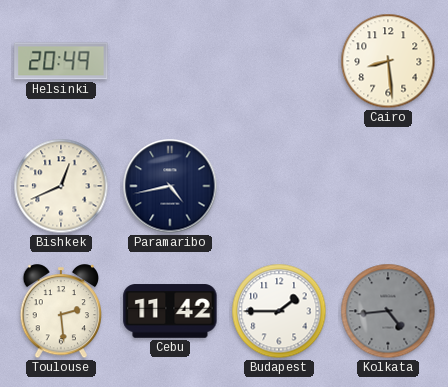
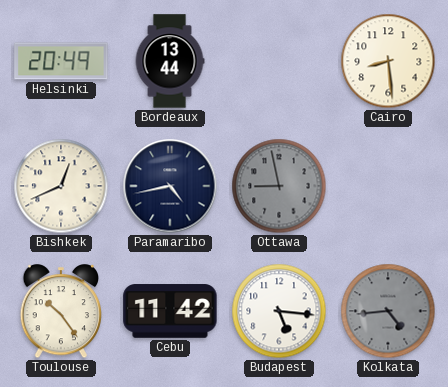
Bordeaux: none -> 13:44 (170, 61)
Ottawa: none -> 8:58 (279, 186)
Toulouse: 2:29 -> 10:24 (61, 312)
Budapest: 1:45 -> 5:16 (279, 311)
